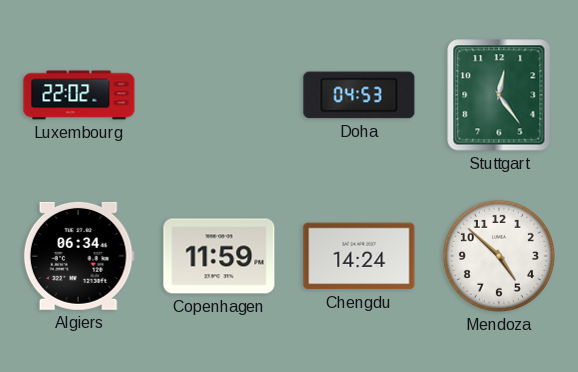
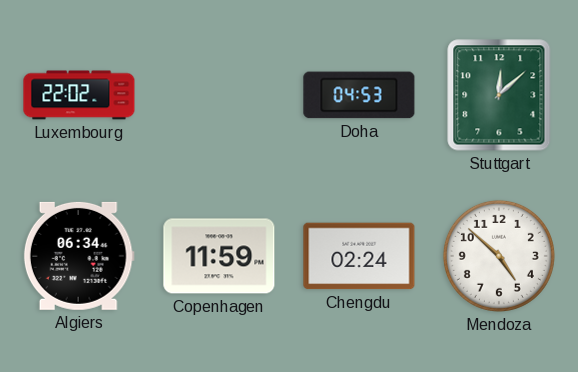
Stuttgart: 12:24 -> 12:08 (499, 95)
Chengdu: 14:24 -> 02:24 (359, 256)
